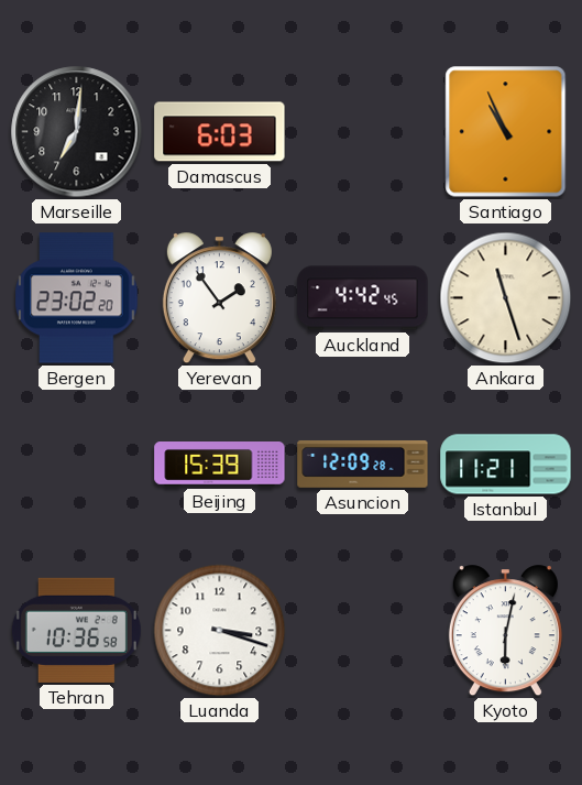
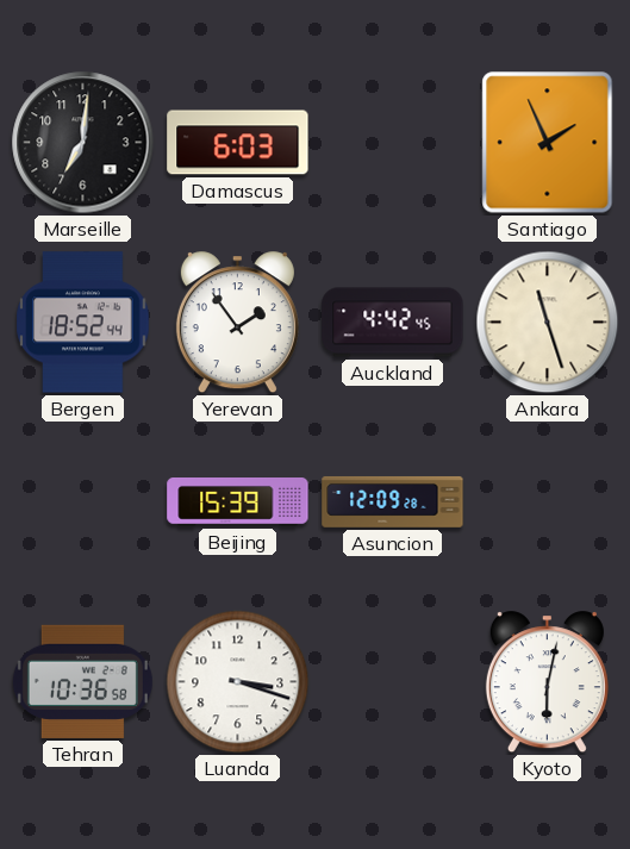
Santiago: 10:56 -> 1:56 (548, 143)
Bergen: 23:02 -> 18:52 (83, 323)
Istanbul: 11:21 -> none (506, 465)
